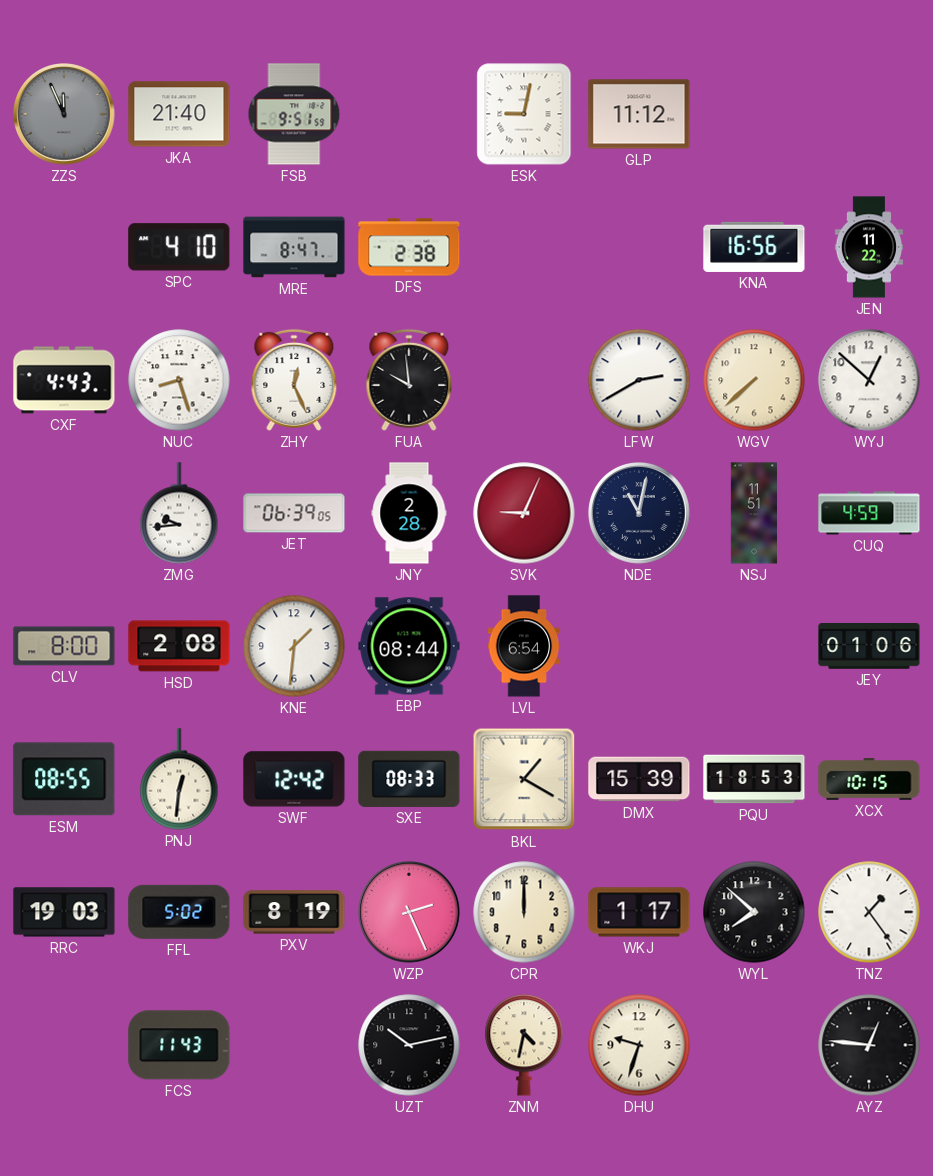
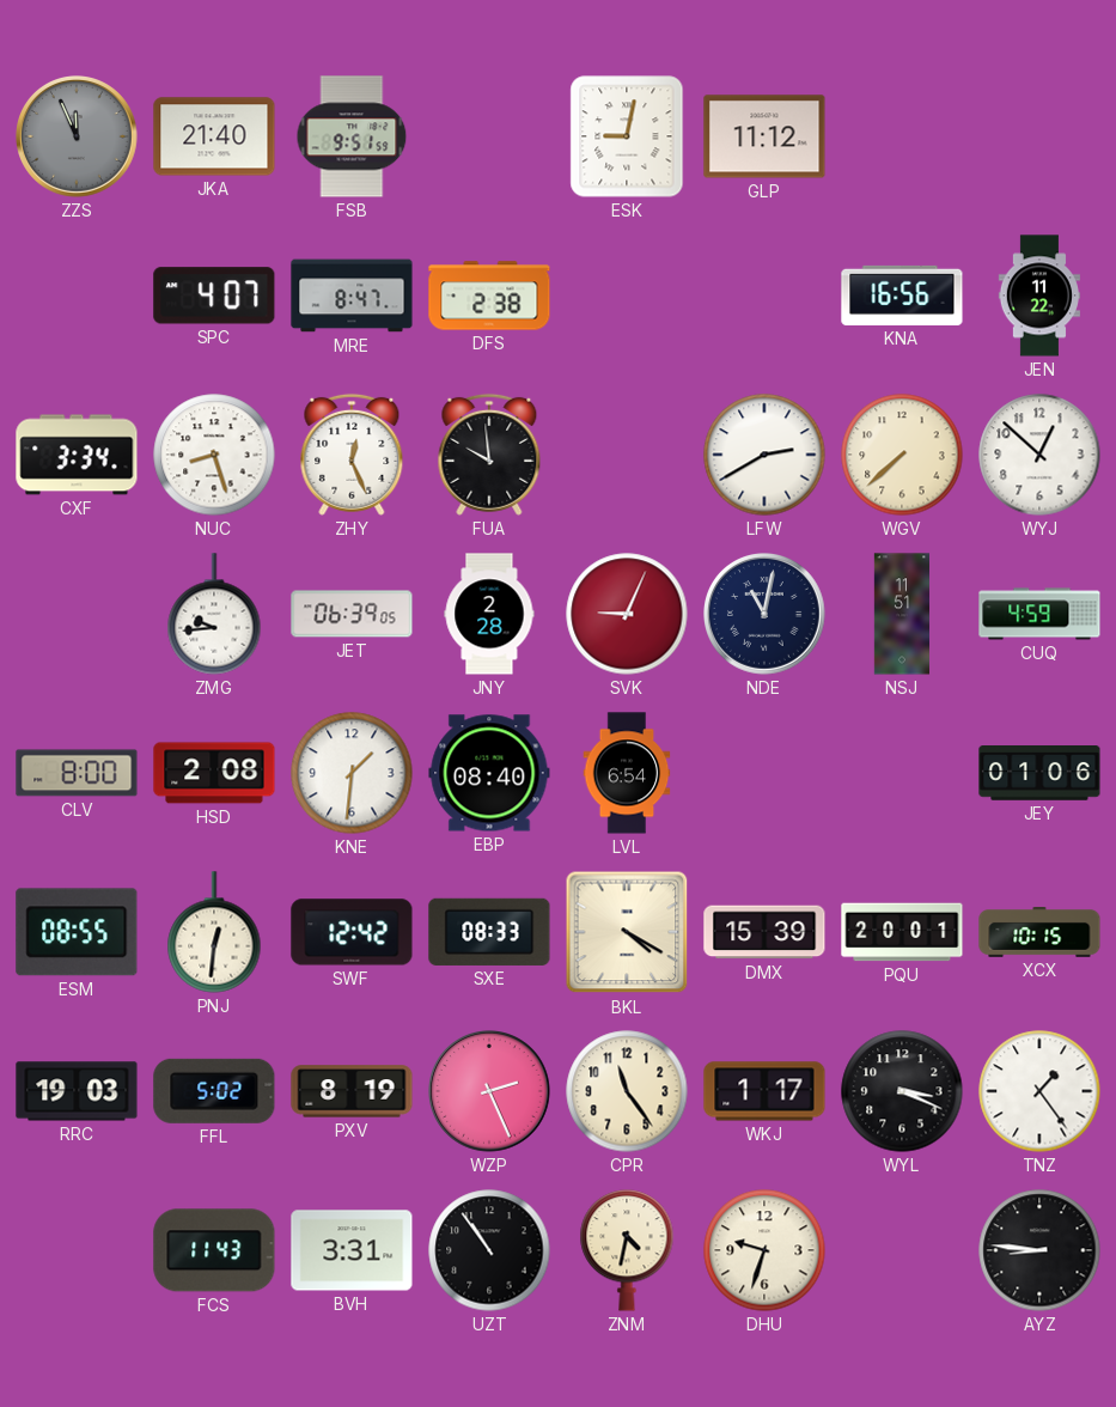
SPC: 4:10 -> 4:07 (214, 296)
CXF: 4:43 -> 3:34 (77, 455)
EBP: 08:44 -> 08:40 (489, 773)
BKL: 1:20 -> 4:20 (627, 932)
PQU: 18:53 -> 20:01 (902, 932)
CPR: 12:00 -> 11:24 (627, 1091)
WYL: 7:52 -> 3:19 (902, 1091)
BVH: none -> 3:31 (352, 1250)
UZT: 10:13 -> 10:54 (489, 1250)
AYZ: 12:46 -> 8:46 (1039, 1250)
